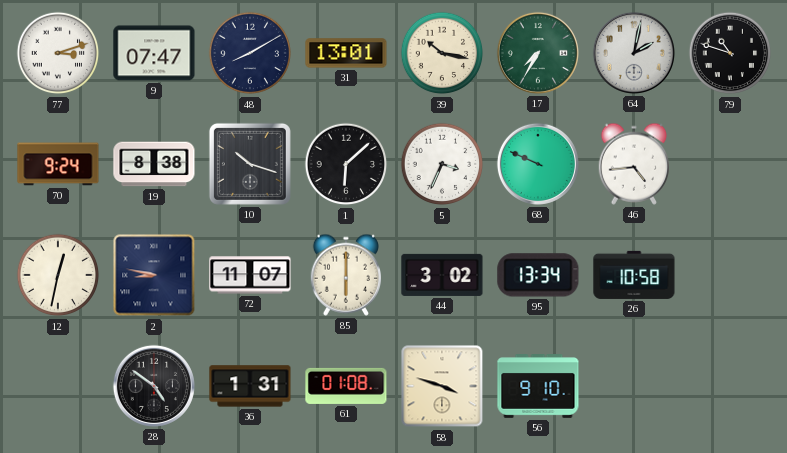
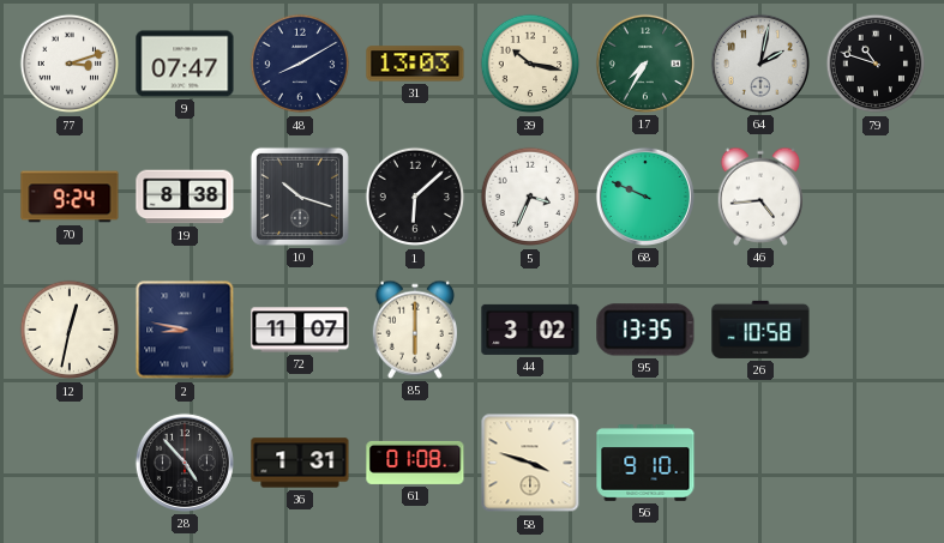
31: 13:01 -> 13:03 (415, 64)
95: 13:34 -> 13:35 (645, 330)
28: 4:51 -> 4:53 (185, 463)
